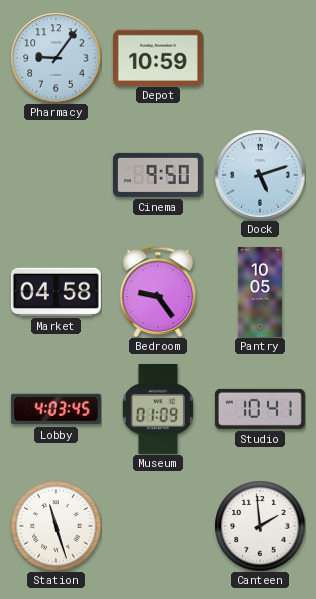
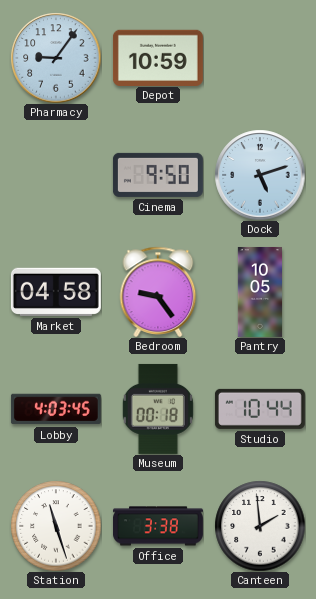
Museum: 01:09 -> 00:18 (158, 409)
Studio: 10:41 -> 10:44 (260, 409)
Office: none -> 3:38 (158, 526)
